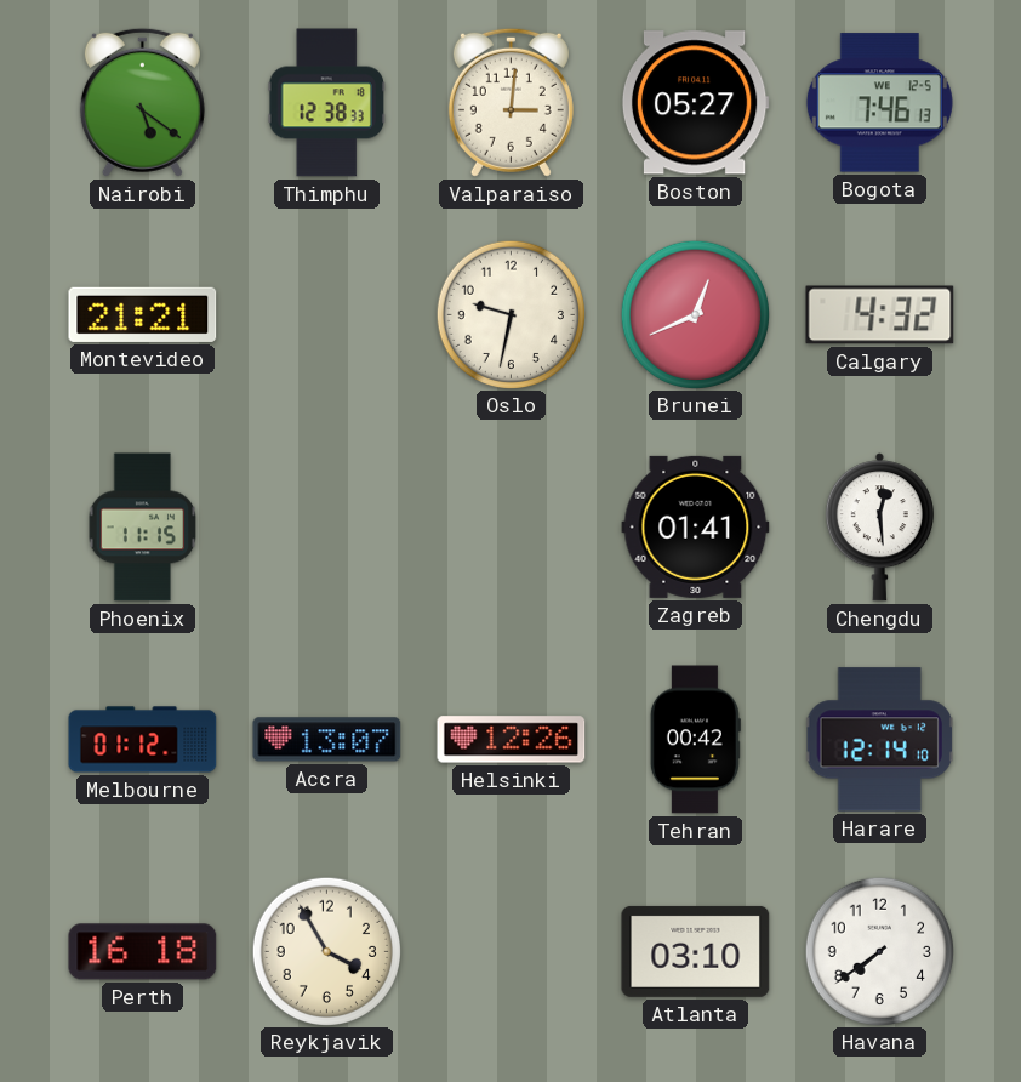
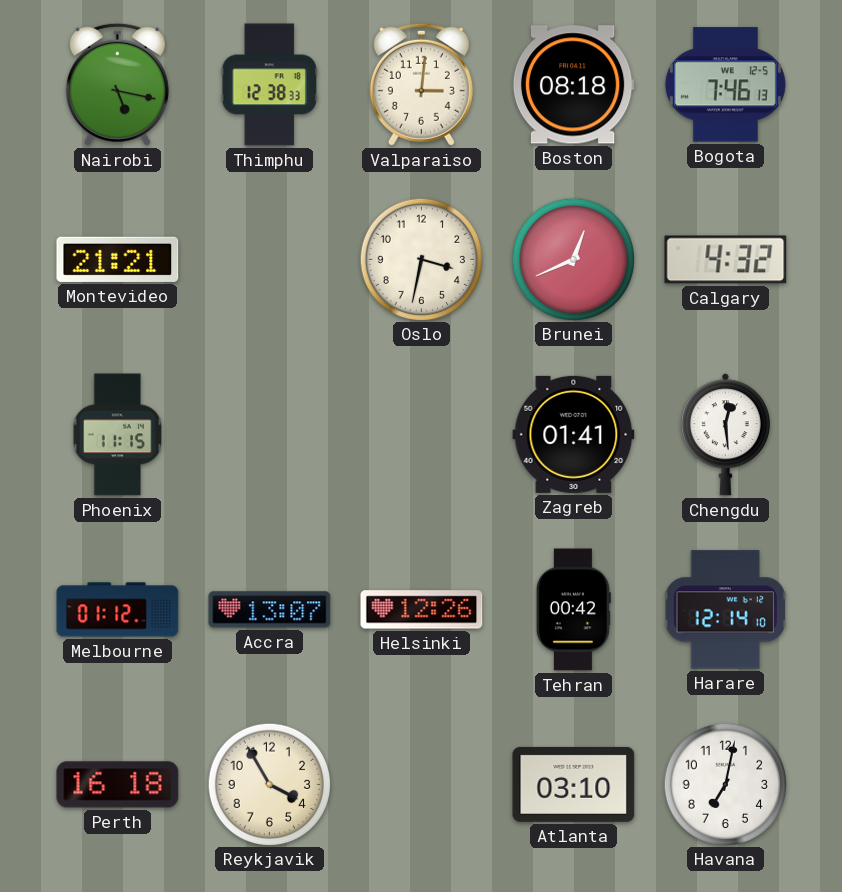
Nairobi: 5:21 -> 5:17 (117, 84)
Boston: 05:27 -> 08:18 (573, 85)
Oslo: 9:32 -> 3:32 (421, 259)
Havana: 7:39 -> 7:02 (725, 784)
